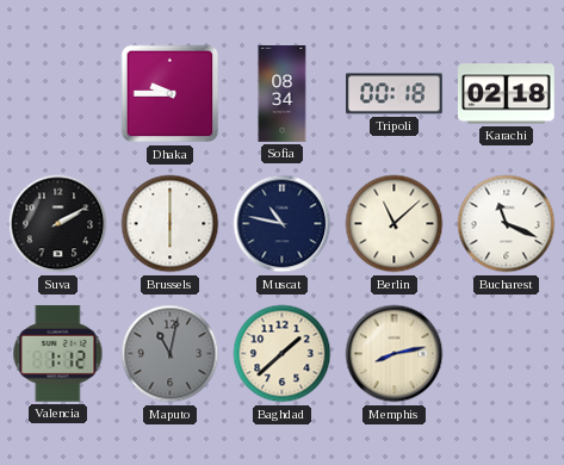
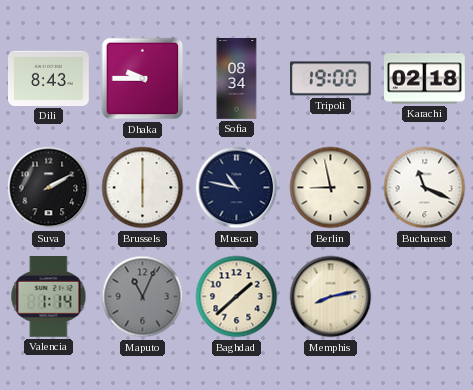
Dili: none -> 8:43 (49, 78)
Tripoli: 00:18 -> 19:00 (331, 79)
Berlin: 11:08 -> 8:58 (331, 188)
Valencia: 1:12 -> 1:14 (49, 296)
Maputo: 11:02 -> 11:04 (143, 297)
